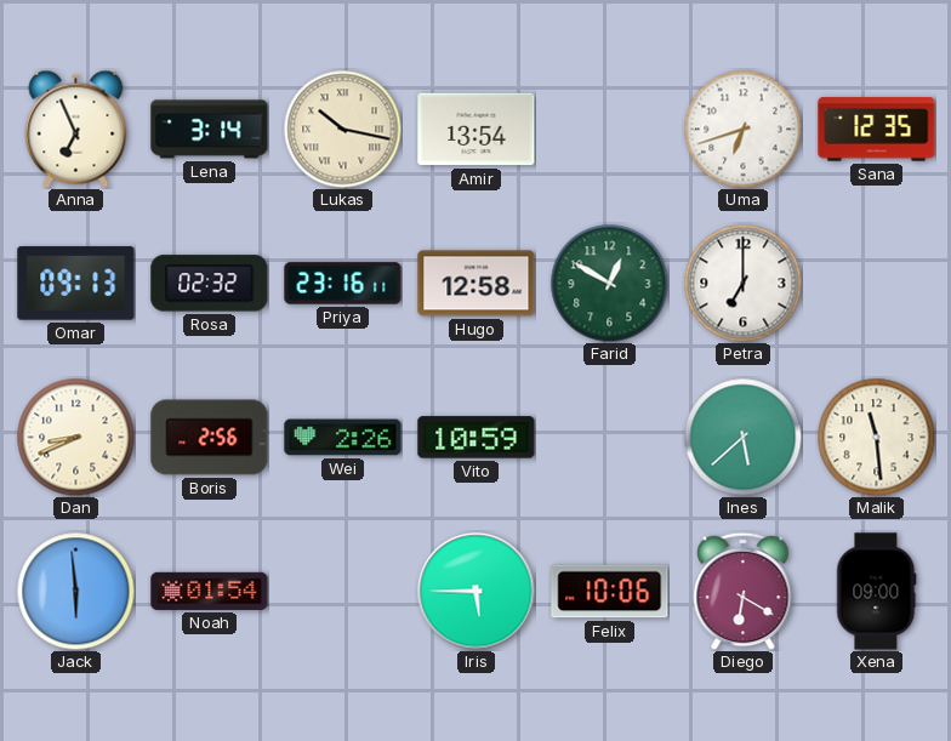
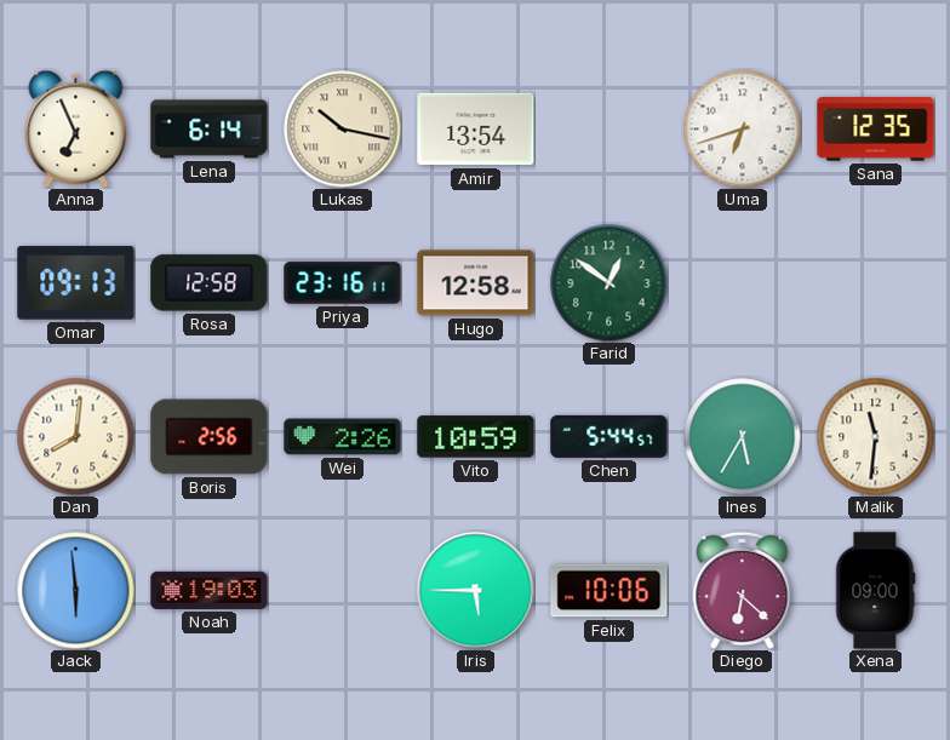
Lena: 3:14 -> 6:14 (210, 130)
Rosa: 02:32 -> 12:58 (210, 283)
Farid: 12:50 -> 12:51 (608, 282)
Petra: 7:00 -> none (742, 283)
Dan: 8:41 -> 8:01 (75, 436)
Chen: none -> 5:44 (610, 436)
Ines: 5:38 -> 5:35 (742, 436)
Malik: 11:29 -> 11:31 (875, 436)
Noah: 01:54 -> 19:03 (210, 590)
Diego: 6:20 -> 6:22 (743, 590)
